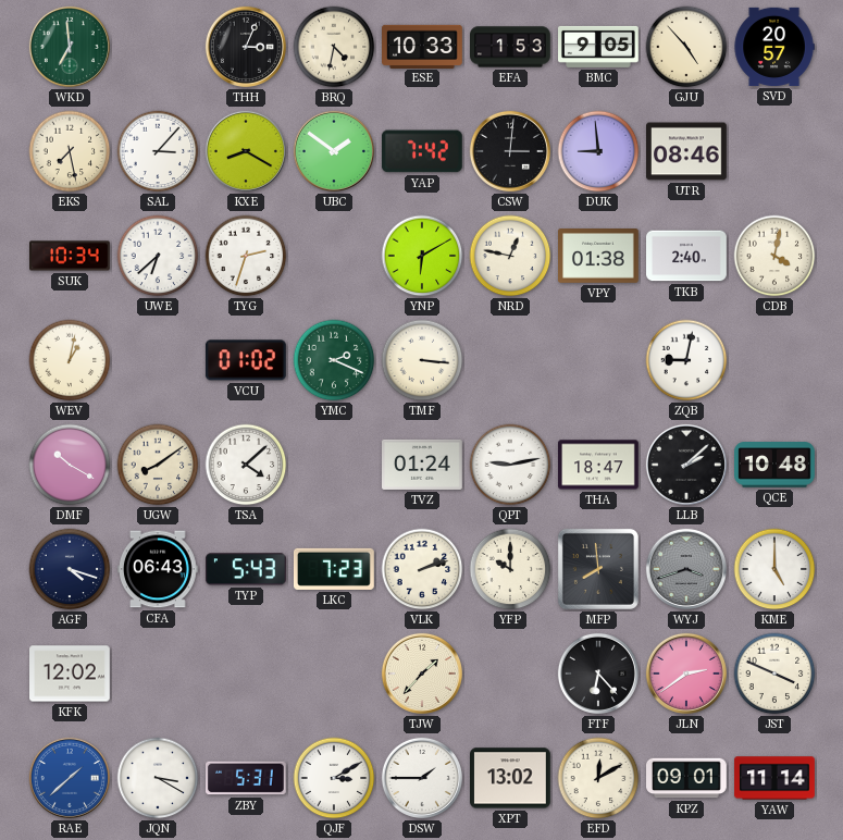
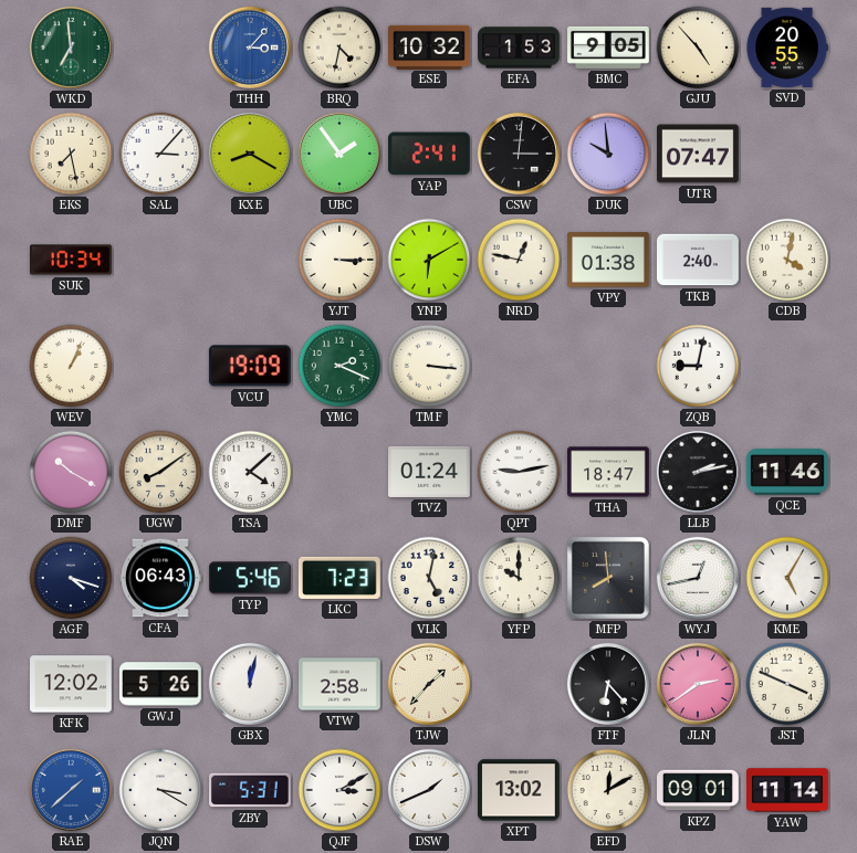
THH: 3:04 -> 3:07 (250, 48)
THH dial: black -> blue (250, 48)
ESE: 10:33 -> 10:32 (430, 46)
SVD: 20:57 -> 20:55 (787, 48)
UBC: 1:51 -> 1:54 (339, 154)
YAP: 7:42 -> 2:41 (429, 154)
DUK: 8:59 -> 9:59 (608, 154)
UTR: 08:46 -> 07:47 (699, 154)
UWE: 6:38 -> none (158, 256)
TYG: 2:33 -> none (246, 256)
YJT: none -> 3:15 (339, 260)
WEV: 1:02 -> 1:04 (71, 366)
VCU: 01:02 -> 19:09 (250, 366)
LLB: 2:08 -> 2:13 (698, 472)
QCE: 10:48 -> 11:46 (788, 472)
TYP: 5:43 -> 5:46 (250, 578)
VLK: 2:12 -> 5:02 (429, 578)
WYJ: 3:42 -> 12:43 (698, 578)
WYJ dial: grey -> white (698, 578)
KME: 5:00 -> 5:05 (787, 578)
GWJ: none -> 5:26 (161, 684)
GBX: none -> 12:02 (250, 684)
VTW: none -> 2:58 (341, 684)
DSW: 1:45 -> 1:41 (429, 790)
